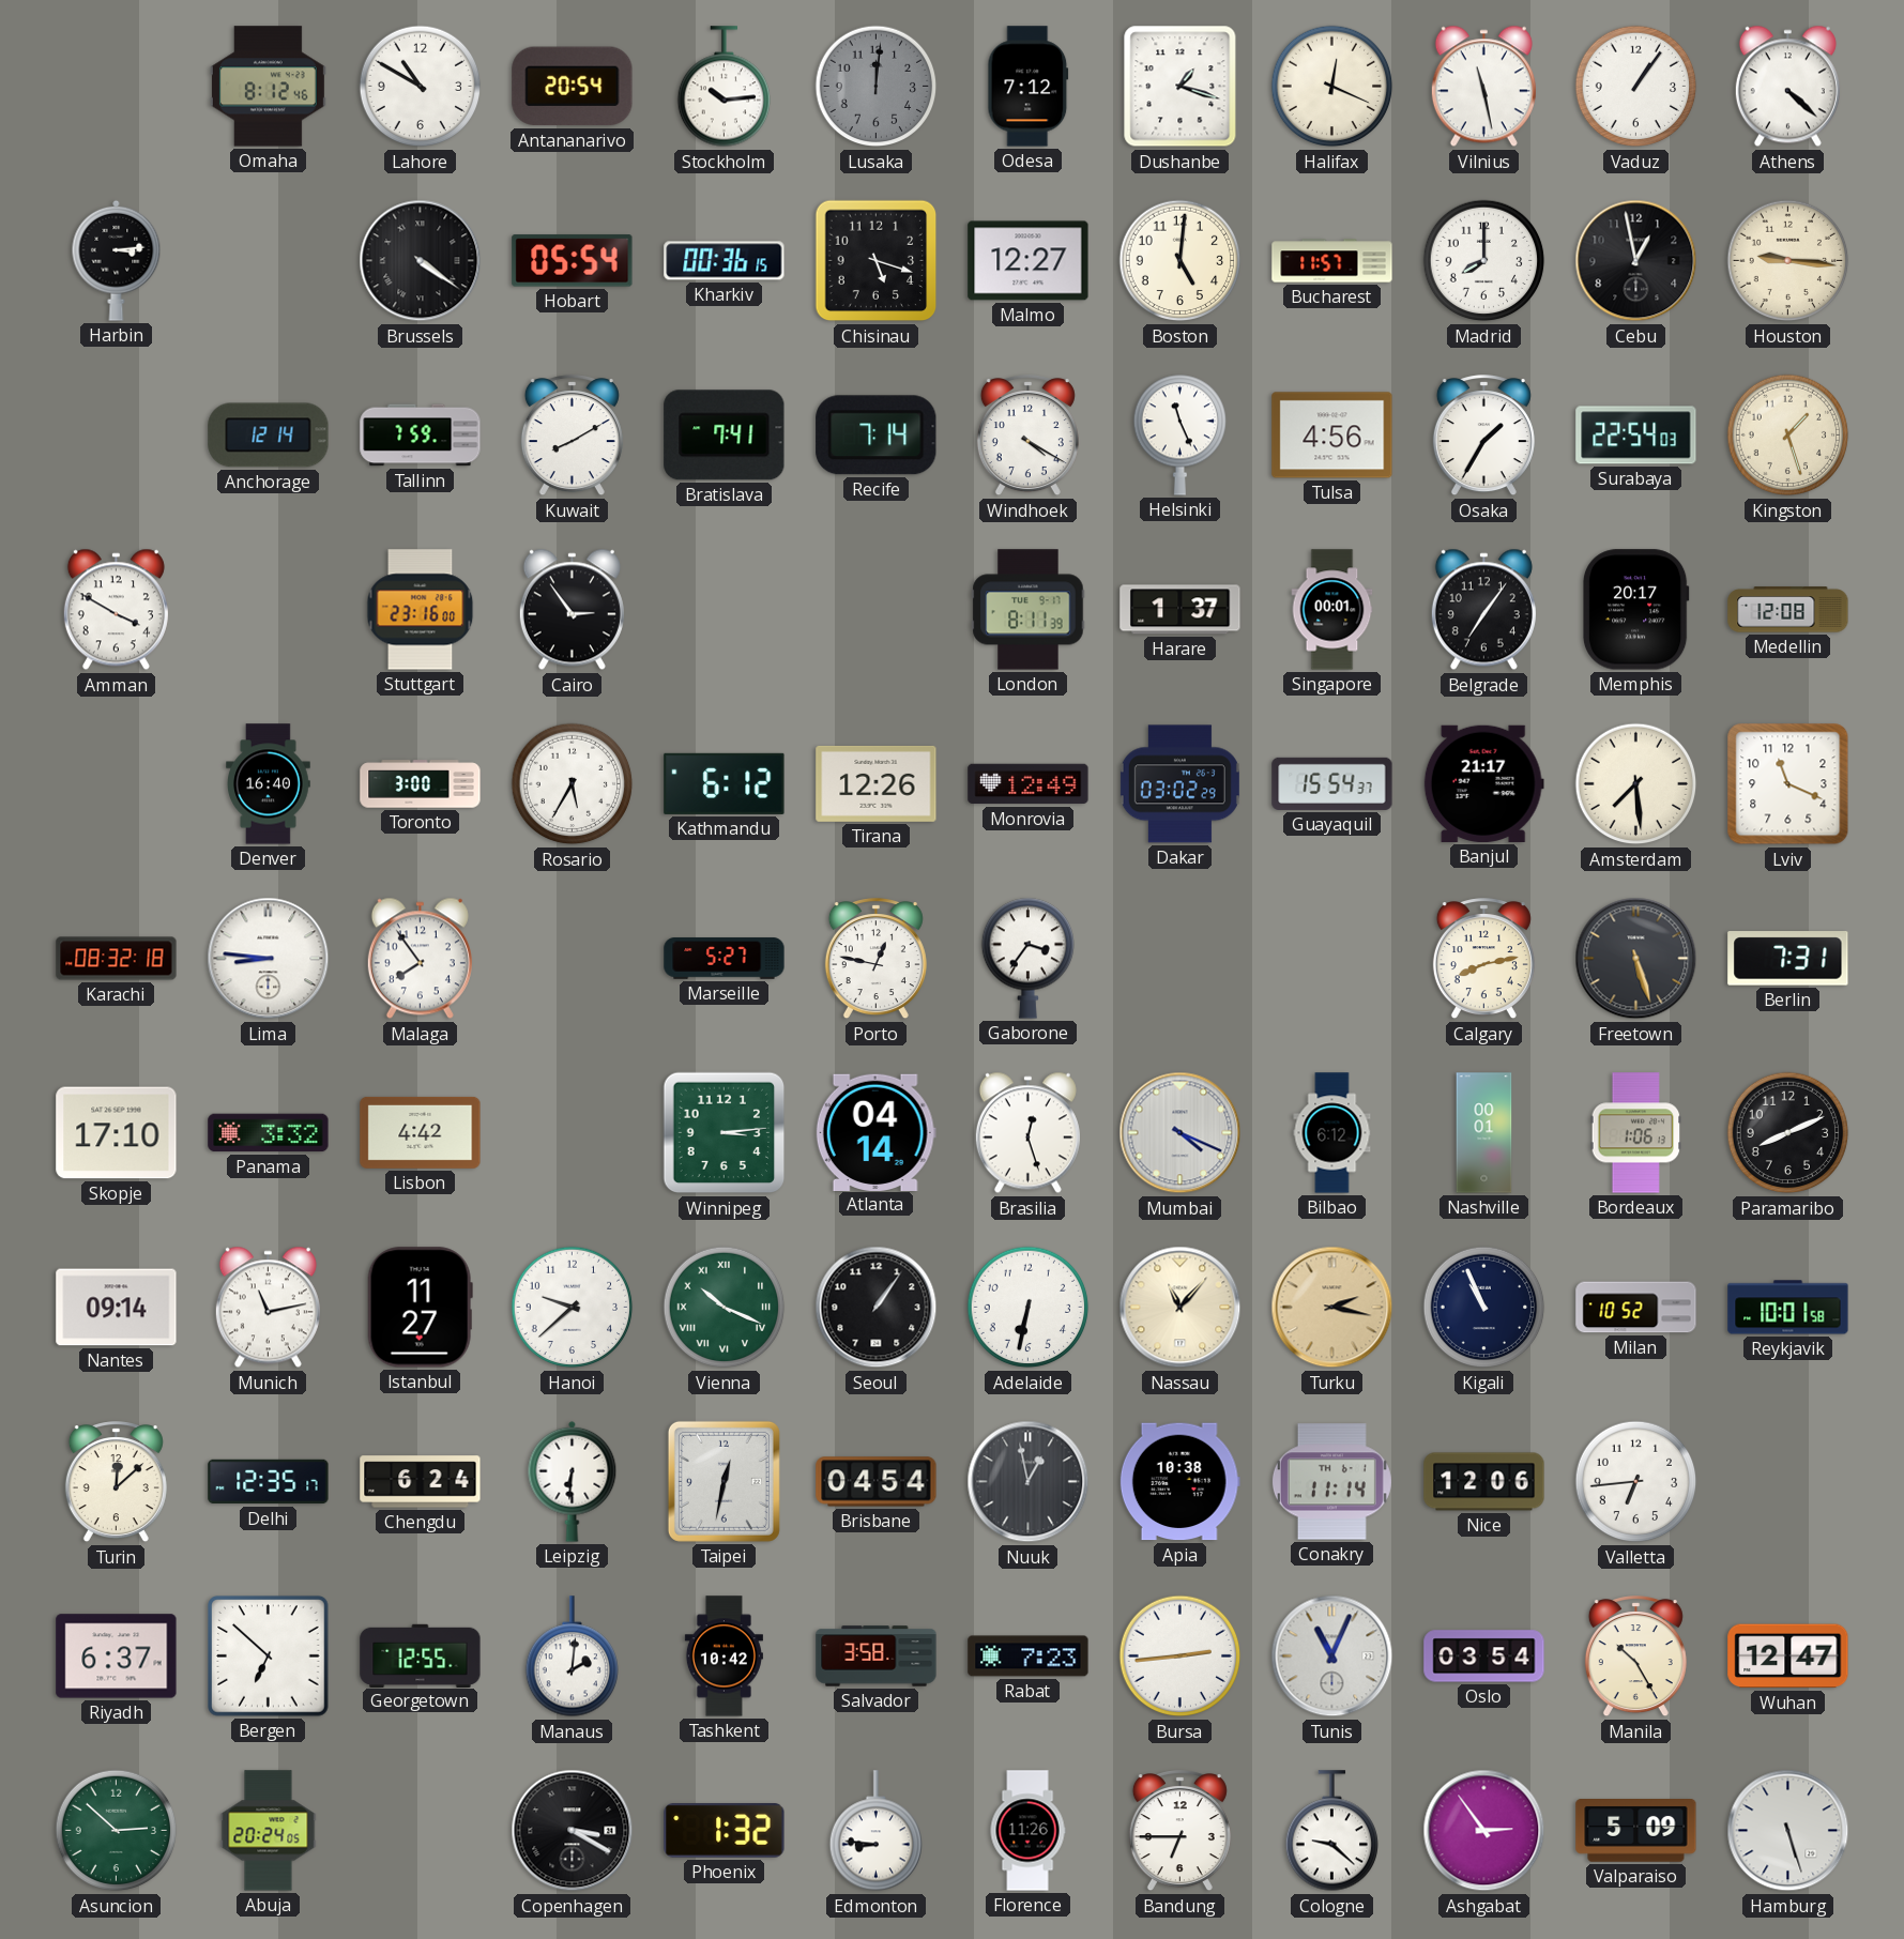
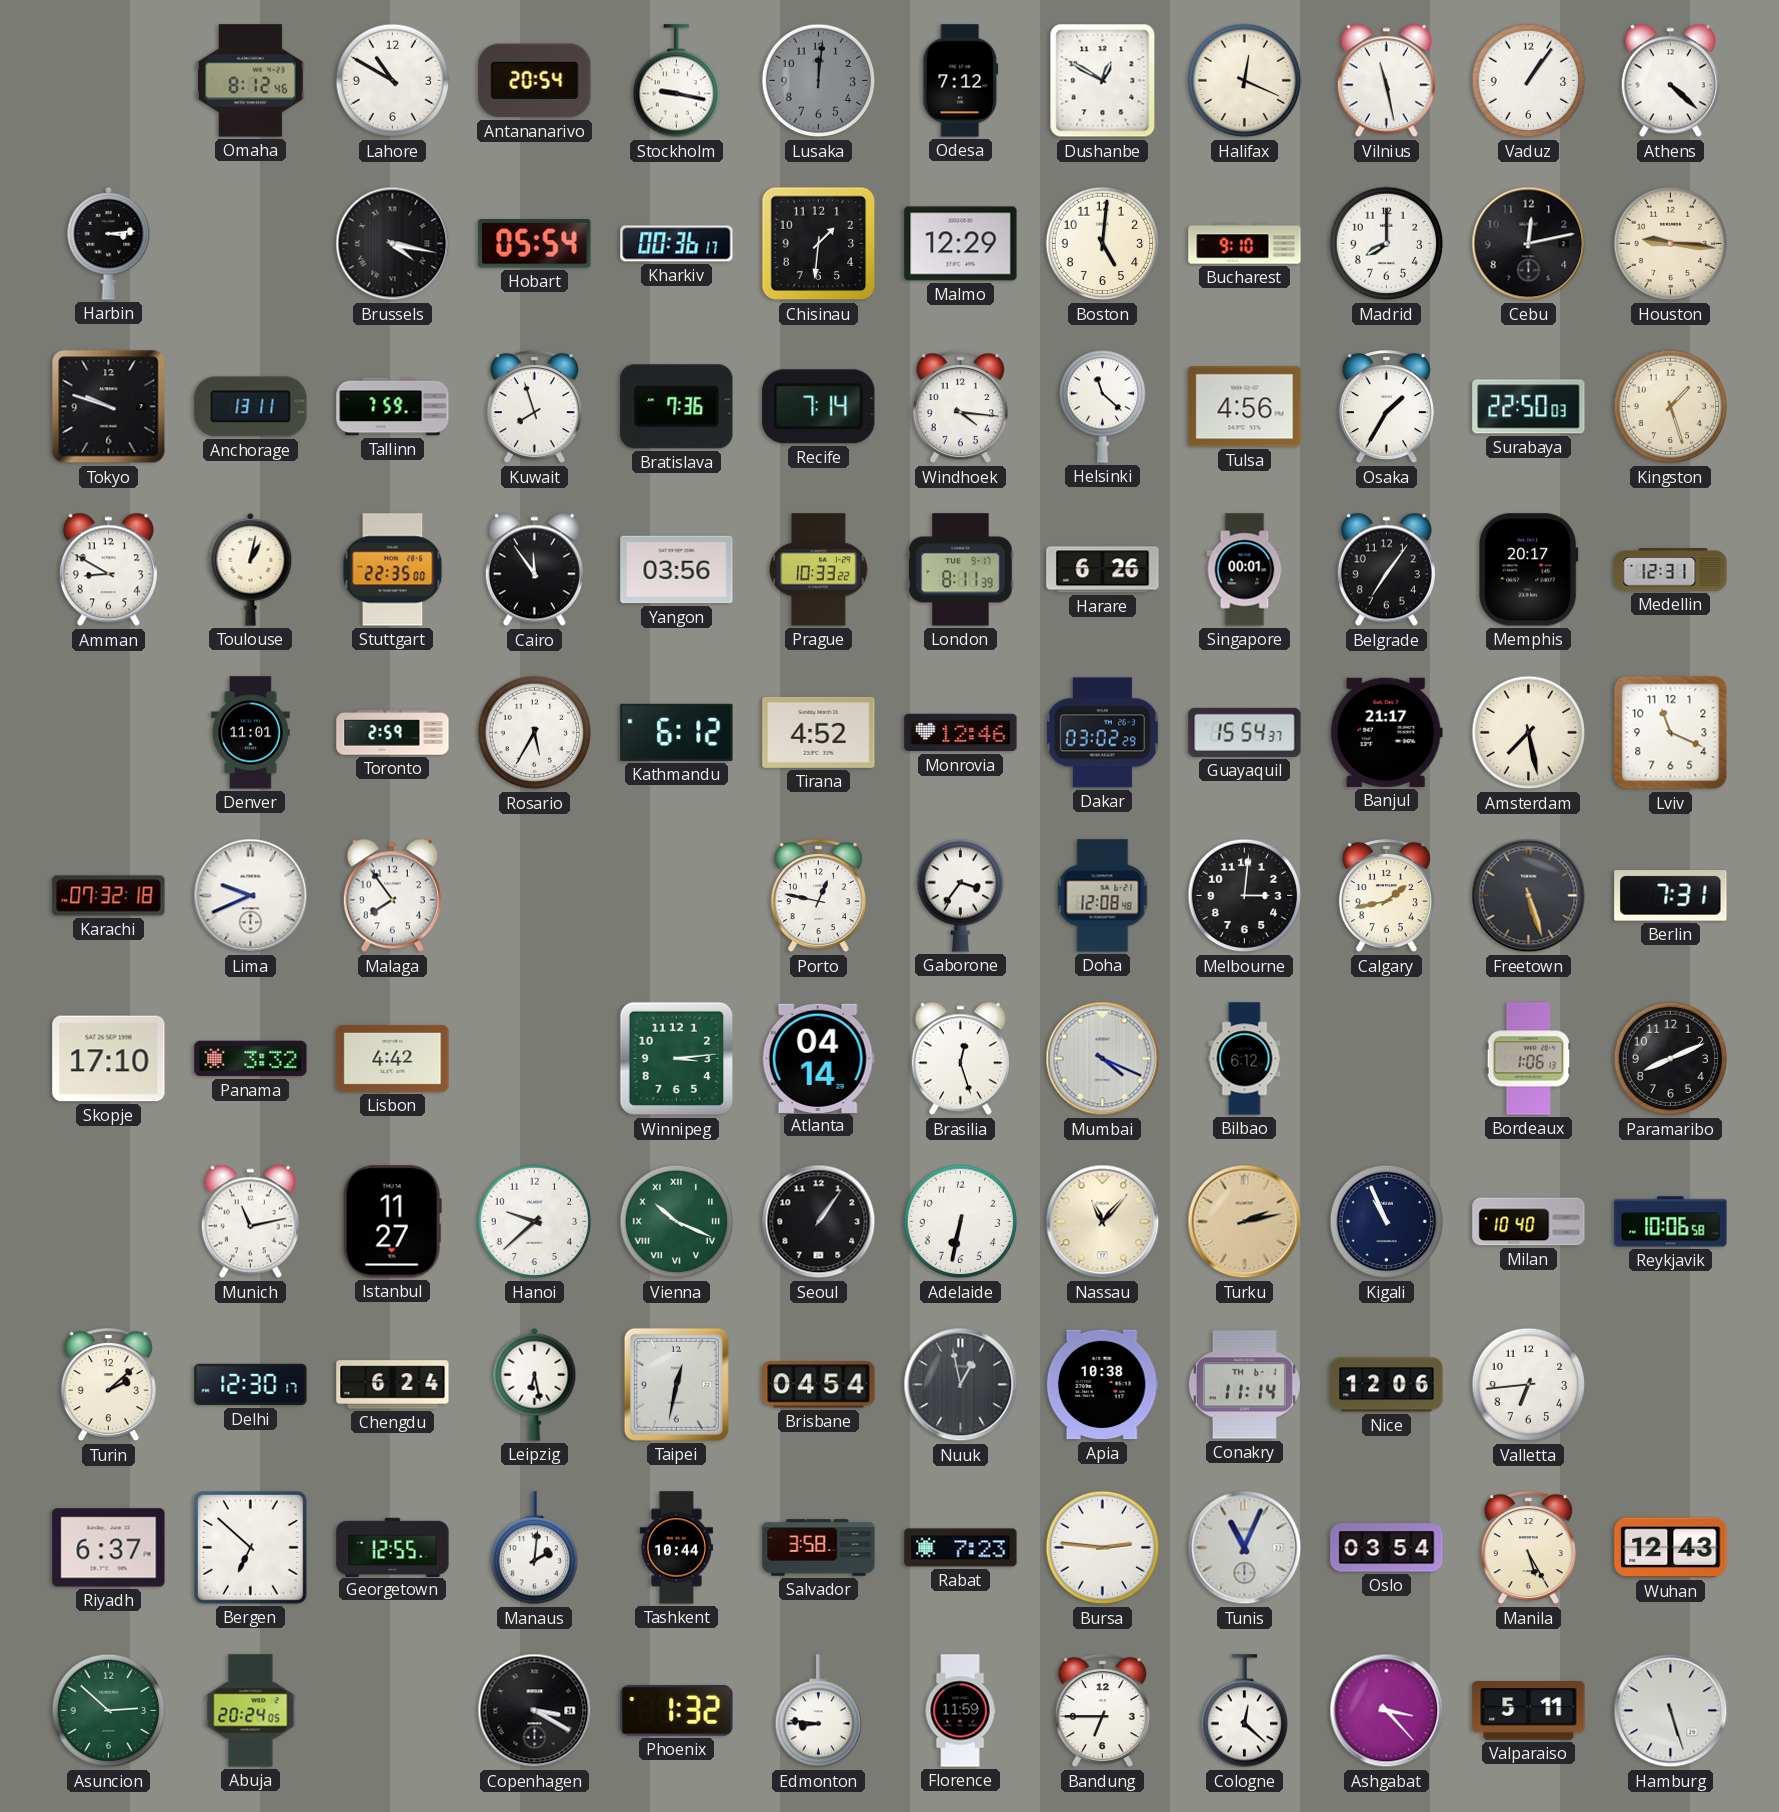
Stockholm: 10:14 -> 9:17 (676, 81)
Dushanbe: 1:18 -> 12:50 (1103, 81)
Brussels: 4:21 -> 4:17 (393, 244)
Kharkiv: 00:36:15 -> 00:36:17 (677, 244)
Chisinau: 5:18 -> 1:31 (819, 244)
Malmo: 12:27 -> 12:29 (961, 244)
Bucharest: 11:57 -> 9:10 (1245, 244)
Cebu: 12:58 -> 12:13 (1529, 244)
Tokyo: none -> 9:48 (109, 407)
Anchorage: 12:14 -> 13:11 (251, 407)
Kuwait: 8:10 -> 7:57 (534, 407)
Bratislava: 7:41 -> 7:36 (677, 407)
Windhoek: 4:20 -> 4:16 (960, 407)
Helsinki: 11:26 -> 11:22 (1102, 406)
Surabaya: 22:54 -> 22:50 (1529, 407)
Amman: 3:50 -> 8:50 (108, 570)
Toulouse: none -> 1:02 (251, 569)
Stuttgart: 23:16 -> 22:35 (393, 570)
Cairo: 2:54 -> 11:54 (534, 570)
Yangon: none -> 03:56 (677, 570)
Prague: none -> 10:33 (819, 570)
Harare: 1:37 -> 6:26 (1103, 570)
Medellin: 12:08 -> 12:31 (1671, 570)
Denver: 16:40 -> 11:01 (251, 733)
Toronto: 3:00 -> 2:59 (393, 733)
Tirana: 12:26 -> 4:52 (819, 732)
Monrovia: 12:49 -> 12:46 (961, 733)
Amsterdam: 7:29 -> 7:28 (1529, 733)
Karachi: 08:32 -> 07:32 (109, 896)
Lima: 8:46 -> 9:41 (251, 896)
Marseille: 5:27 -> none (725, 959)
Doha: none -> 12:08 (1103, 896)
Melbourne: none -> 3:01 (1245, 896)
Calgary: 8:13 -> 1:43 (1386, 896)
Nashville: 00:01 -> none (1484, 1133)
Nantes: 09:14 -> none (117, 1308)
Turku: 2:17 -> 2:13 (1245, 1222)
Milan: 10:52 -> 10:40 (1529, 1222)
Reykjavik: 10:01 -> 10:06 (1671, 1222)
Turin: 12:08 -> 2:08 (108, 1385)
Delhi: 12:35 -> 12:30 (251, 1385)
Leipzig: 6:31 -> 6:28 (535, 1384)
Tashkent: 10:42 -> 10:44 (676, 1548)
Bursa: 2:44 -> 2:46 (1103, 1548)
Manila: 10:25 -> 5:25 (1528, 1548)
Wuhan: 12:47 -> 12:43 (1671, 1548)
Florence: 11:26 -> 11:59 (960, 1711)
Cologne: 9:22 -> 12:22 (1244, 1711)
Ashgabat: 2:54 -> 3:23 (1387, 1711)
Valparaiso: 5:09 -> 5:11 (1529, 1711)
